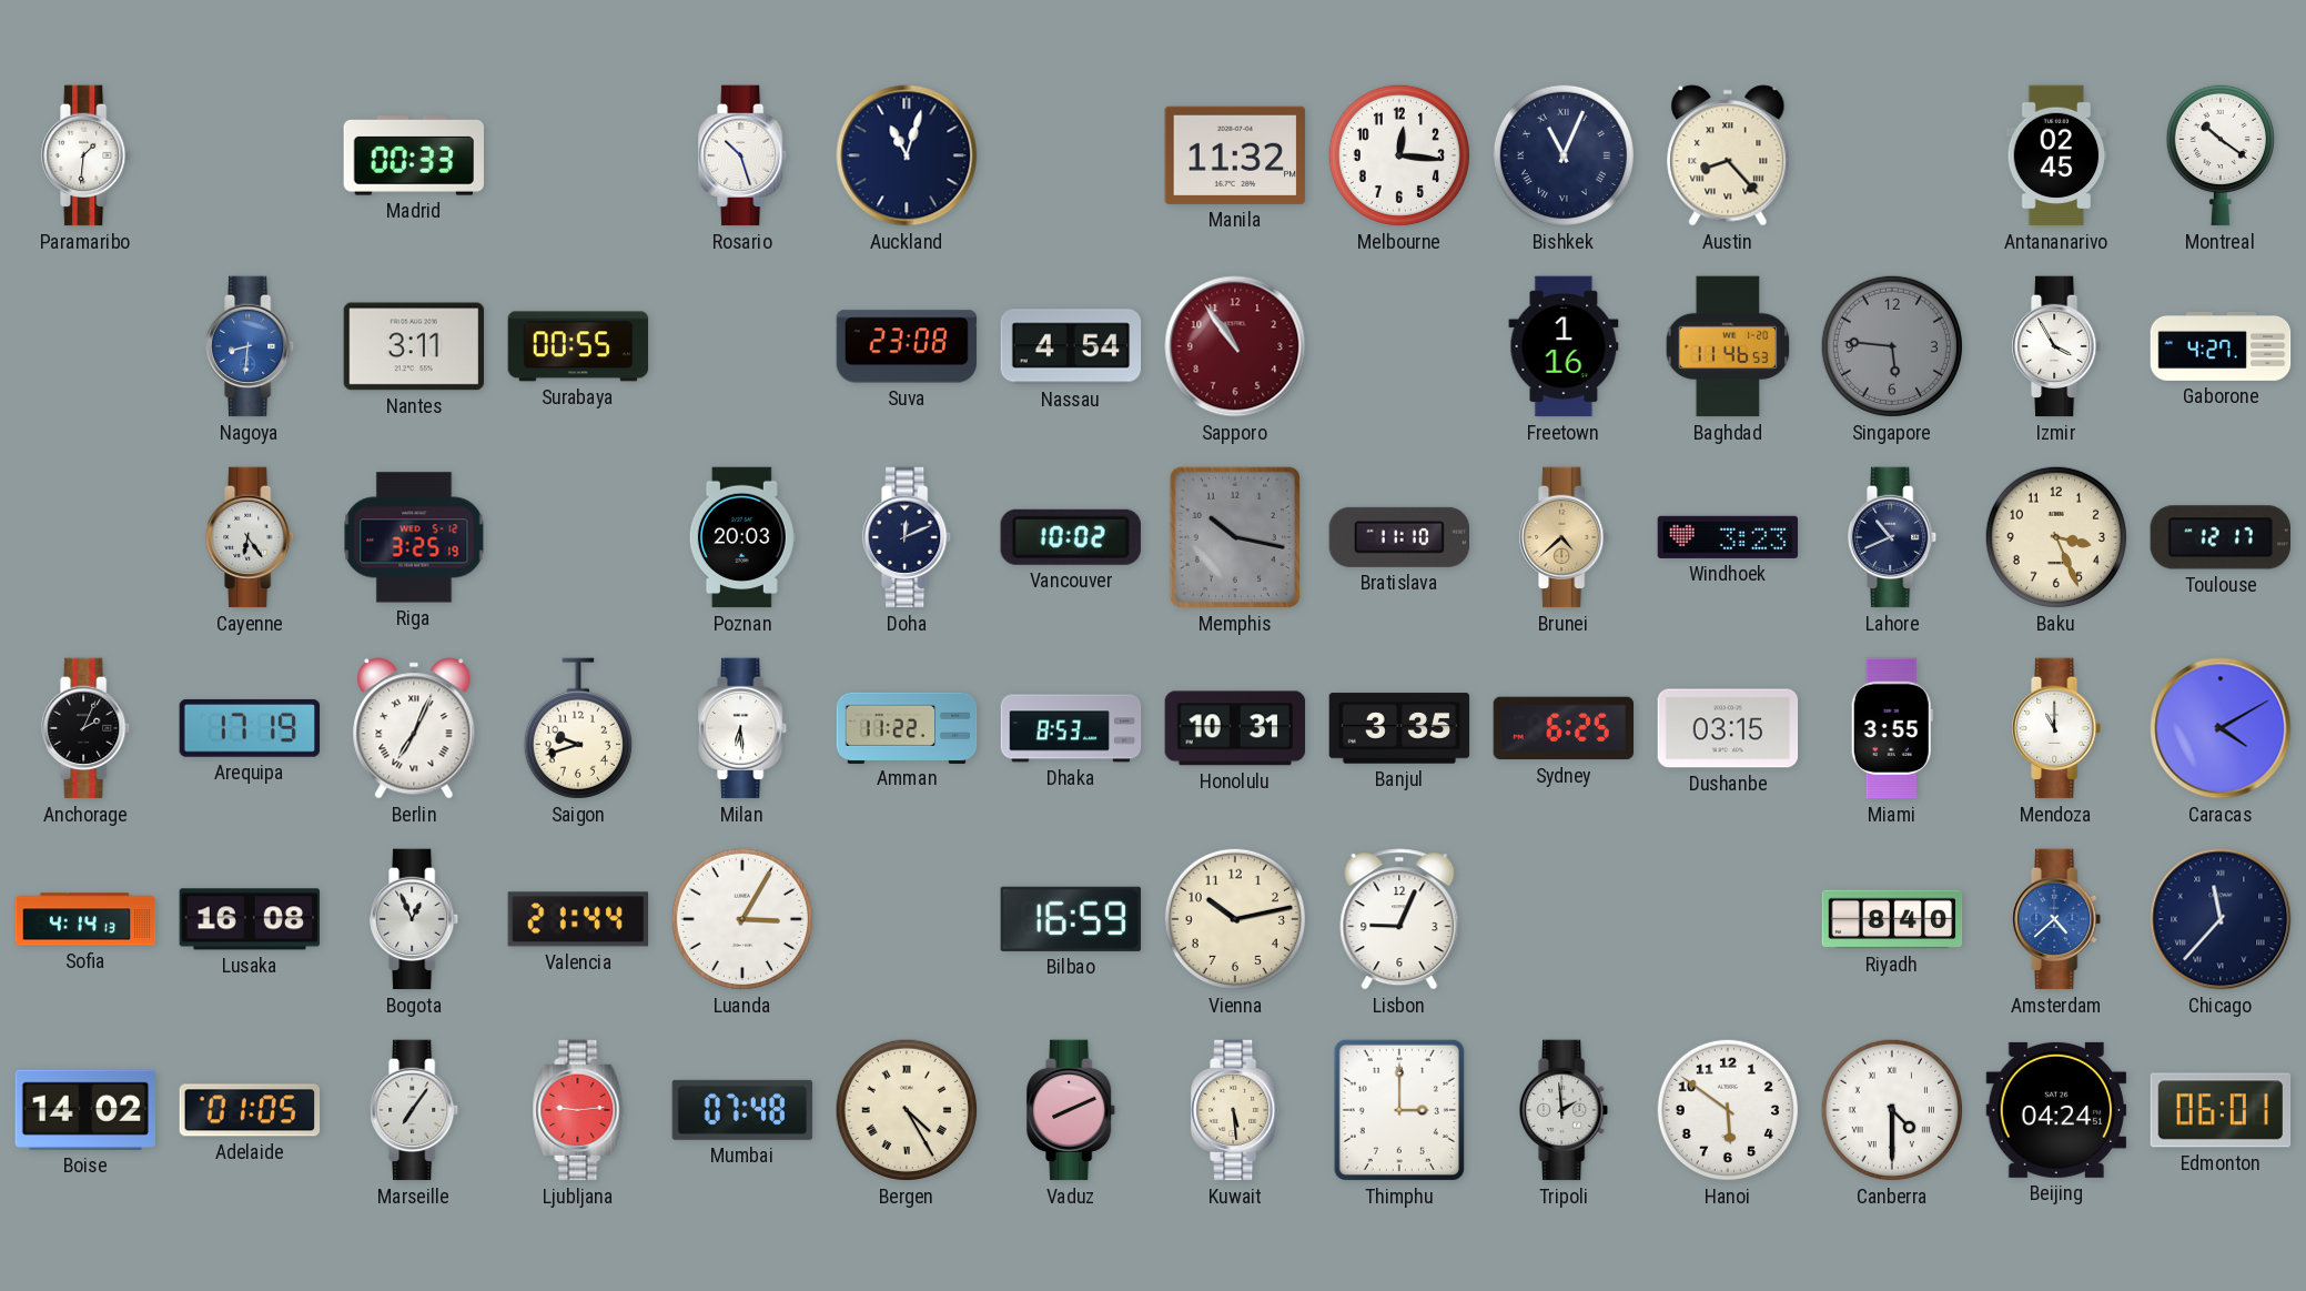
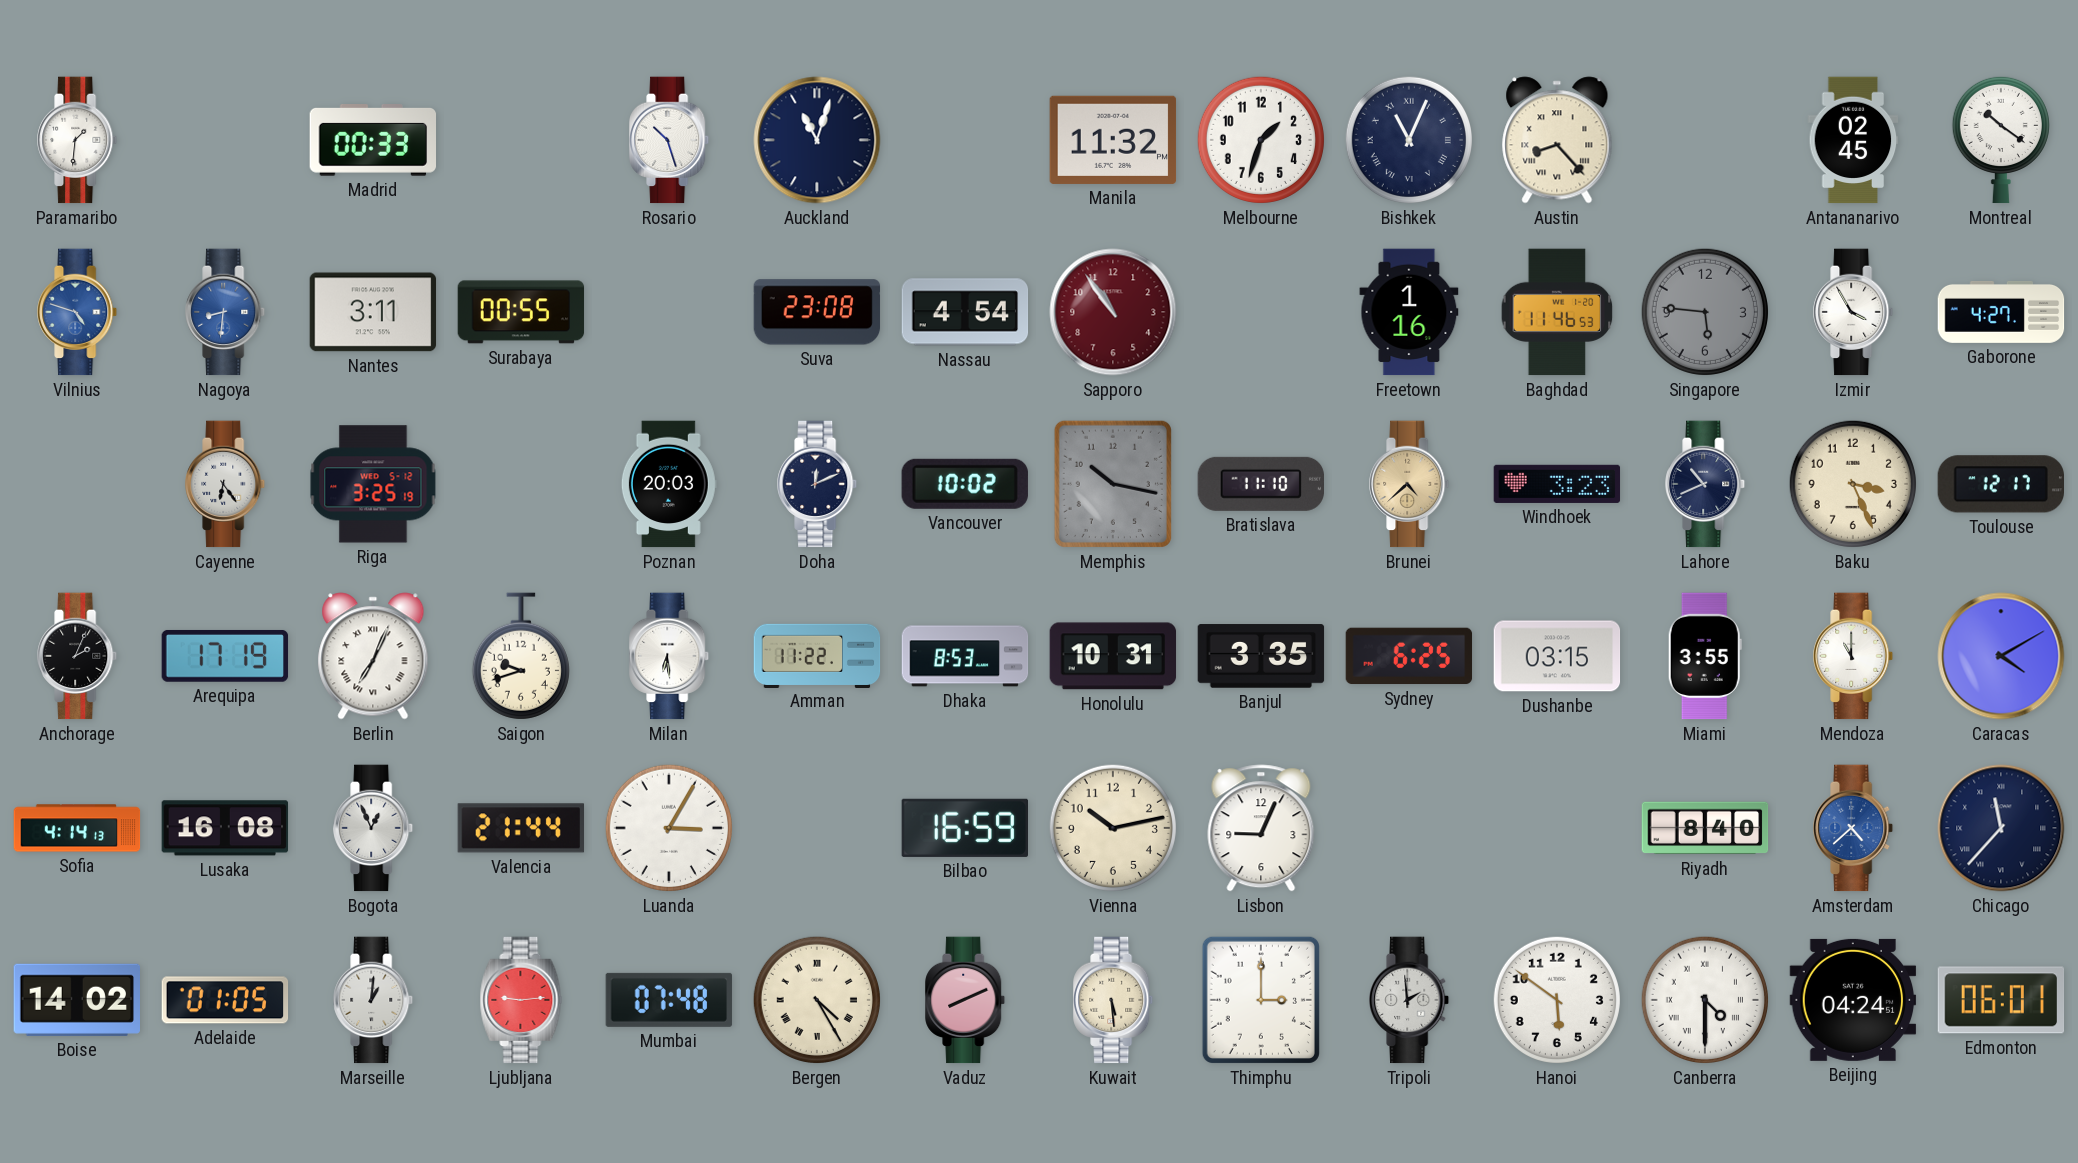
Melbourne: 12:16 -> 1:33 (1261, 140)
Vilnius: none -> 4:48 (78, 312)
Marseille: 7:06 -> 1:01 (374, 1000)
